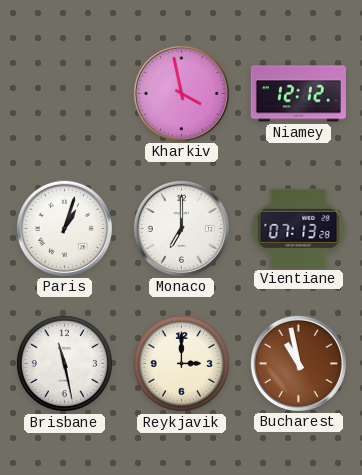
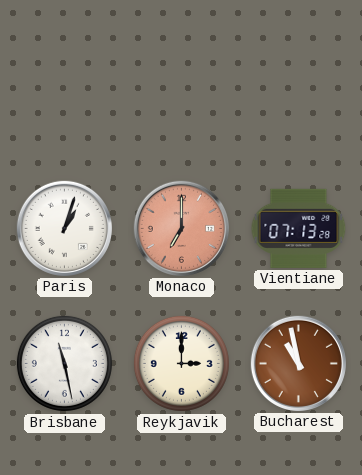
Kharkiv: 3:58 -> none (181, 93)
Niamey: 12:12 -> none (298, 94)
Monaco dial: white -> salmon (181, 228)
